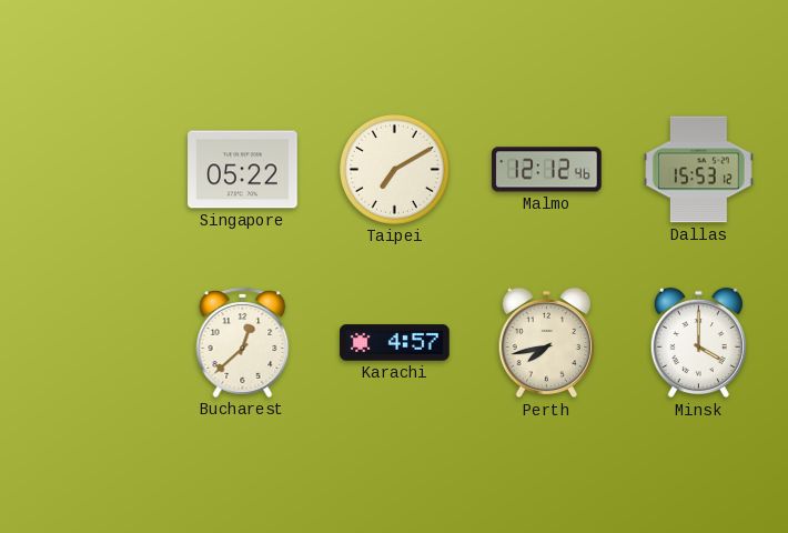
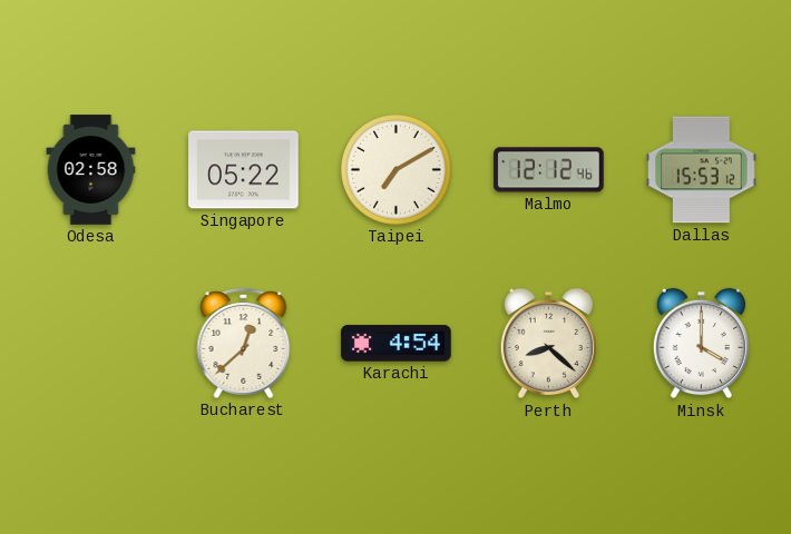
Odesa: none -> 02:58 (91, 170)
Karachi: 4:57 -> 4:54 (397, 344)
Perth: 7:43 -> 8:22 (548, 344)
